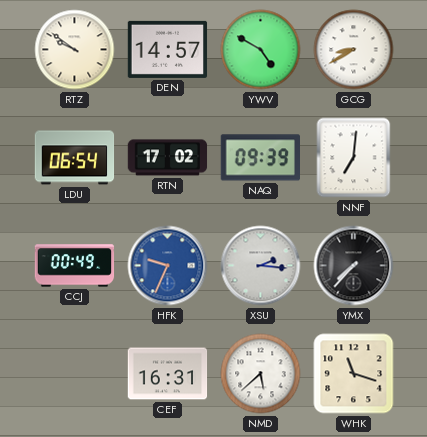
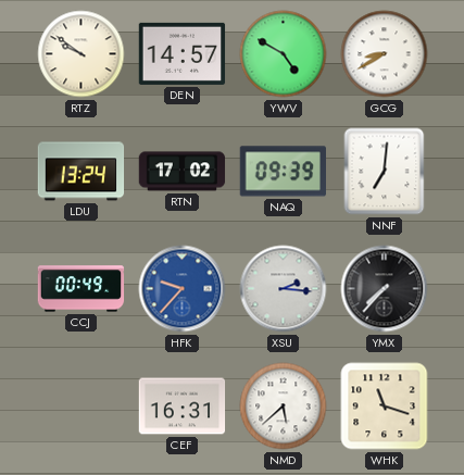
LDU: 06:54 -> 13:24 (81, 172)
HFK: 9:34 -> 9:37 (183, 289)
